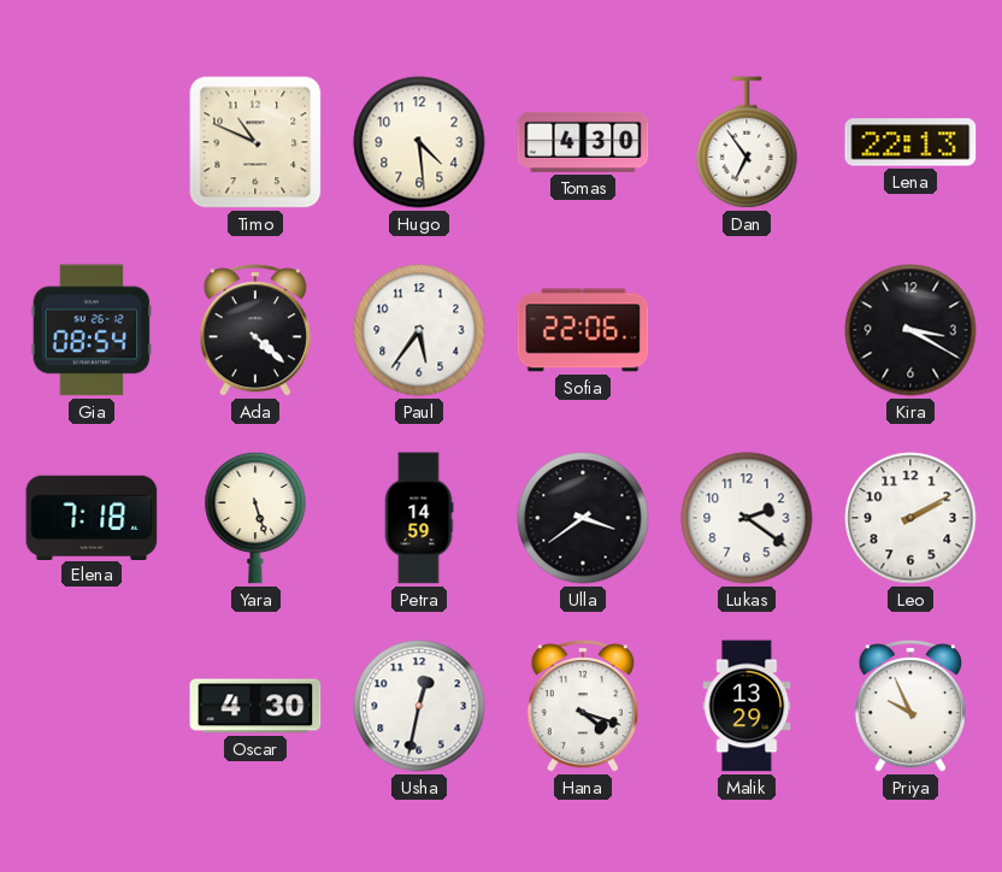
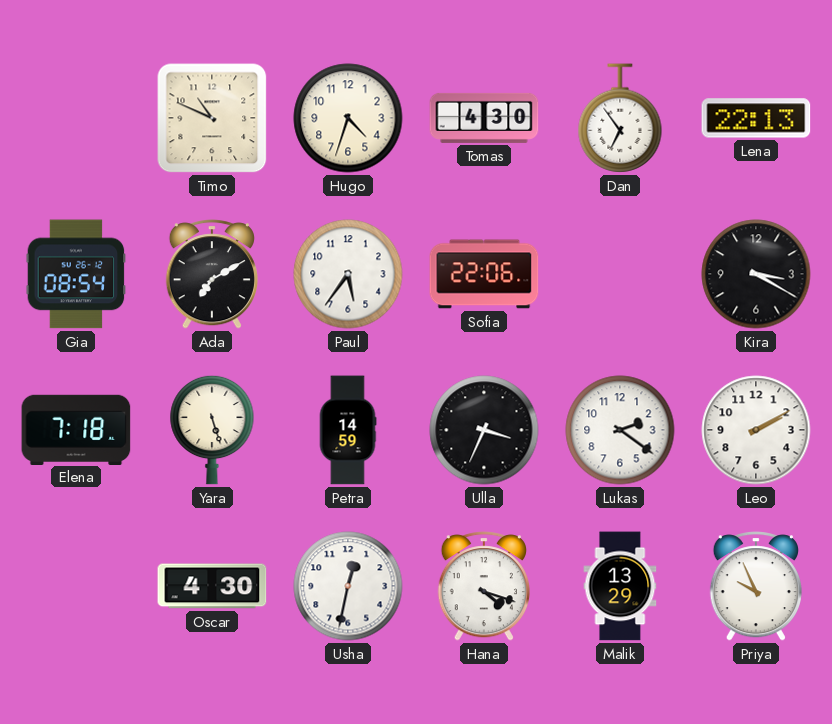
Hugo: 4:29 -> 4:33 (348, 118)
Ada: 4:22 -> 7:10 (212, 274)
Ulla: 3:39 -> 3:34 (484, 430)
